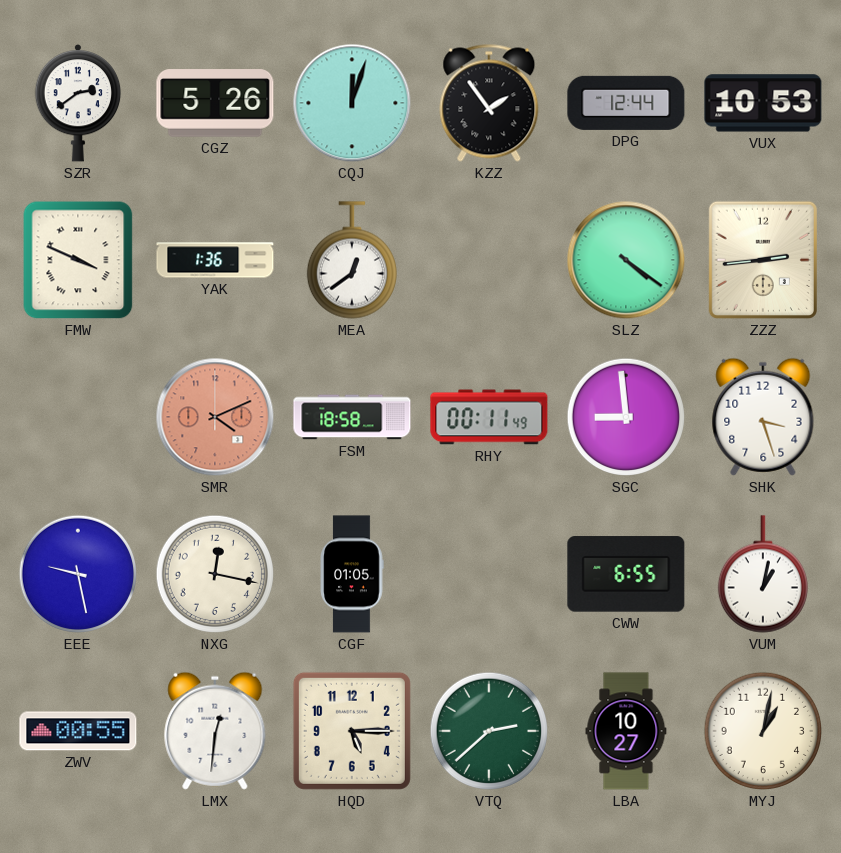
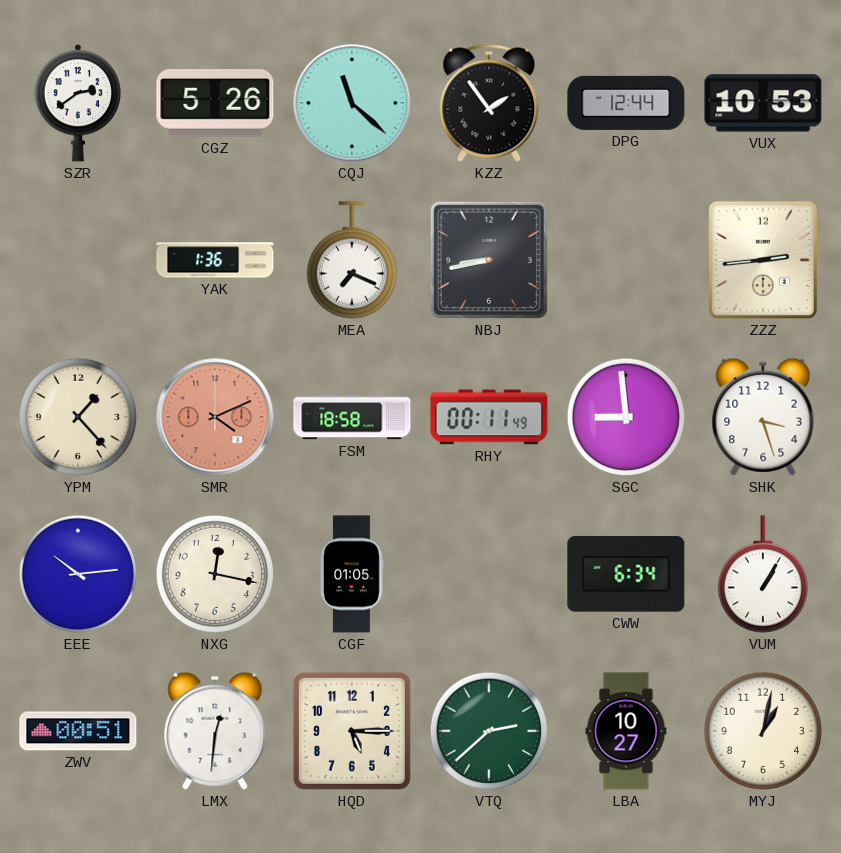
CQJ: 12:03 -> 11:22 (352, 103)
FMW: 3:49 -> none (78, 260)
MEA: 12:39 -> 7:19 (352, 260)
NBJ: none -> 8:43 (489, 260)
SLZ: 4:21 -> none (626, 260)
YPM: none -> 1:23 (78, 417)
EEE: 9:28 -> 10:14 (78, 574)
CWW: 6:55 -> 6:34 (626, 574)
VUM: 1:02 -> 1:05 (763, 574)
ZWV: 00:55 -> 00:51 (78, 731)
